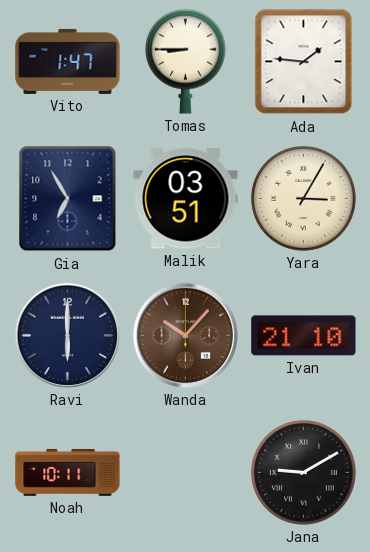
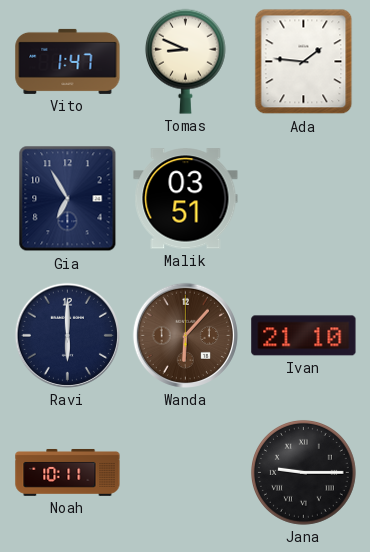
Tomas: 8:45 -> 8:49 (185, 61)
Yara: 3:05 -> none (303, 198)
Wanda: 10:07 -> 6:07 (185, 335)
Jana: 9:10 -> 9:15 (303, 472)
